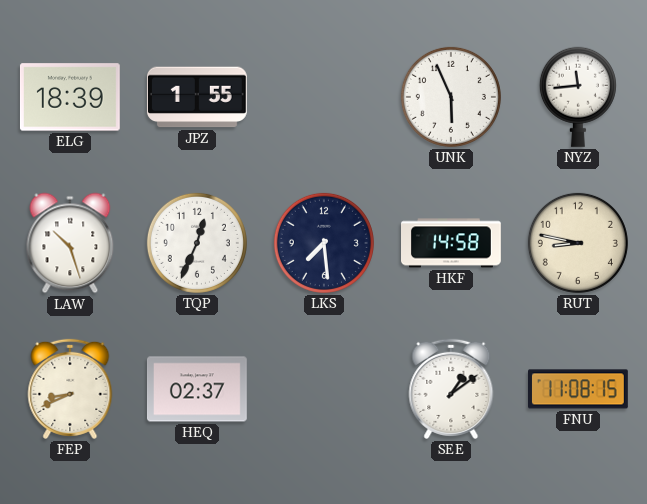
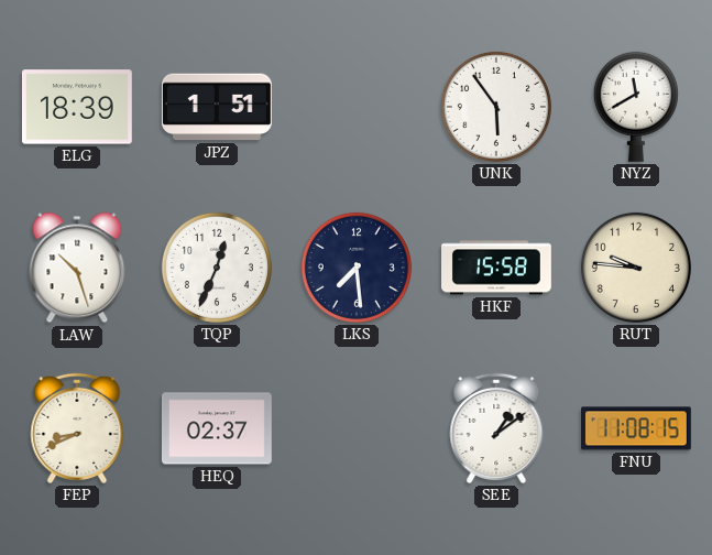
JPZ: 1:55 -> 1:51 (217, 107)
UNK: 5:56 -> 5:54 (496, 107)
NYZ: 11:44 -> 11:40 (636, 107)
HKF: 14:58 -> 15:58 (497, 268)
RUT: 8:47 -> 9:46 (636, 268)
